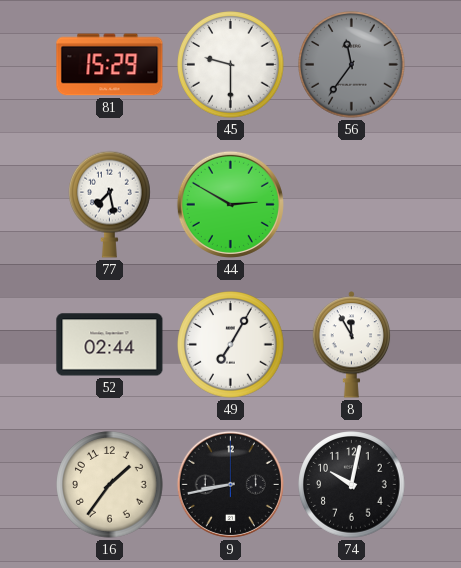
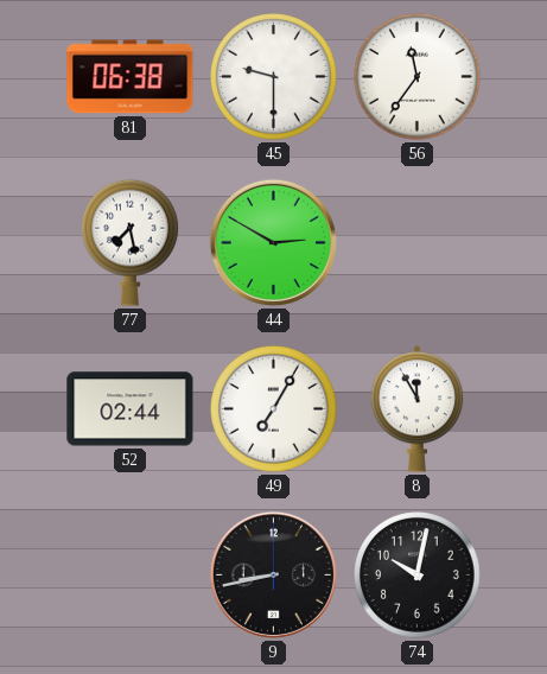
81: 15:29 -> 06:38 (131, 77)
56 dial: grey -> white (418, 77)
16: 1:36 -> none (110, 485)
